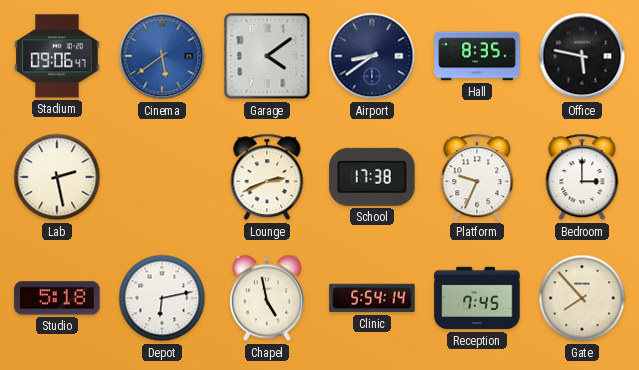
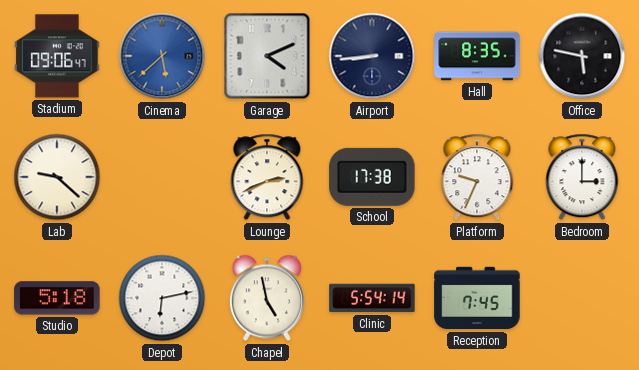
Cinema: 5:39 -> 5:38 (162, 56)
Garage: 4:09 -> 4:11 (267, 56)
Airport: 8:39 -> 8:44 (372, 56)
Lab: 2:28 -> 9:22 (57, 177)
Gate: 7:53 -> none (582, 298)
